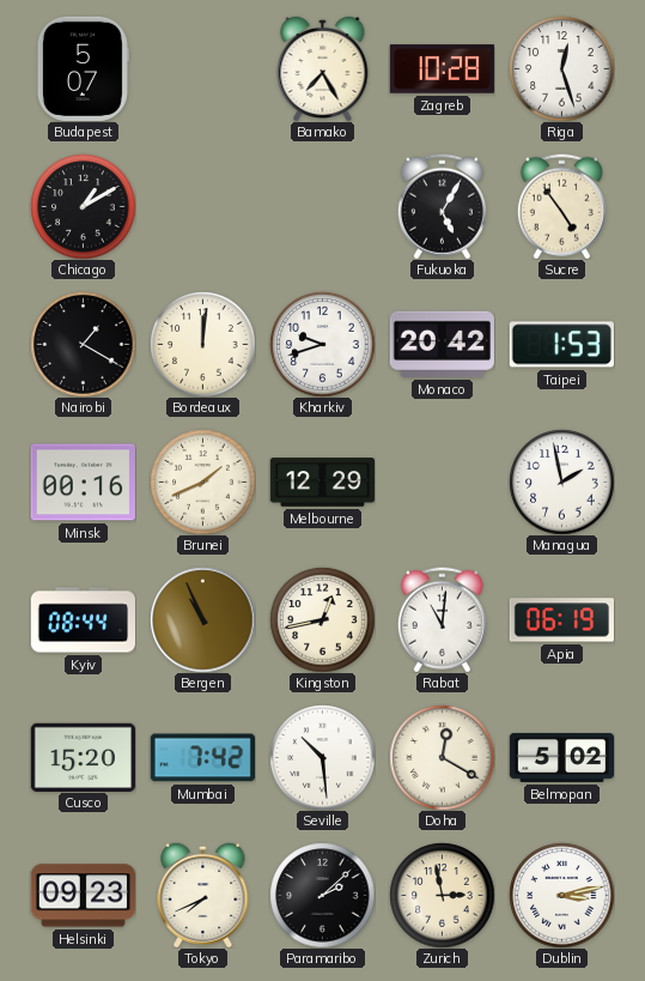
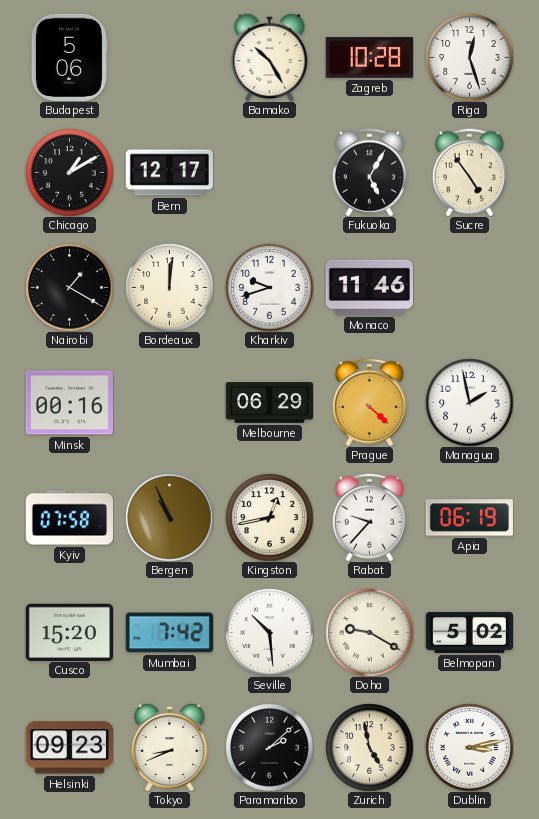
Budapest: 5:07 -> 5:06 (69, 57)
Bamako: 7:25 -> 10:25 (270, 57)
Bern: none -> 12:17 (169, 173)
Monaco: 20:42 -> 11:46 (369, 287)
Taipei: 1:53 -> none (561, 345)
Brunei: 1:41 -> none (202, 482)
Melbourne: 12:29 -> 06:29 (269, 403)
Prague: none -> 4:22 (369, 402)
Kyiv: 08:44 -> 07:58 (69, 518)
Rabat: 11:01 -> 9:37 (369, 517)
Doha: 12:20 -> 9:20 (369, 632)
Tokyo: 7:41 -> 8:41 (170, 747)
Zurich: 2:58 -> 4:58 (369, 747)
